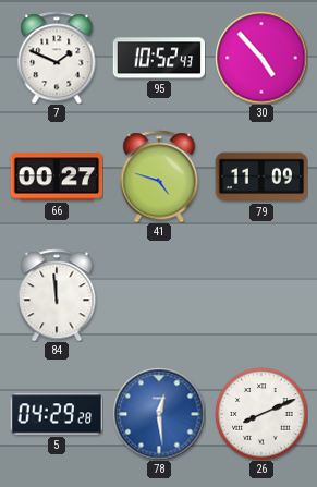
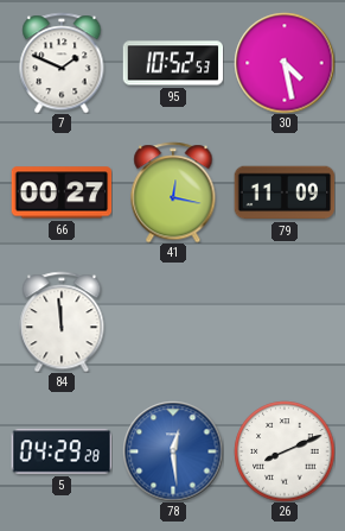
95: 10:52:43 -> 10:52:53 (173, 63)
30: 4:53 -> 4:28 (285, 63)
41: 4:48 -> 12:17 (173, 192)
